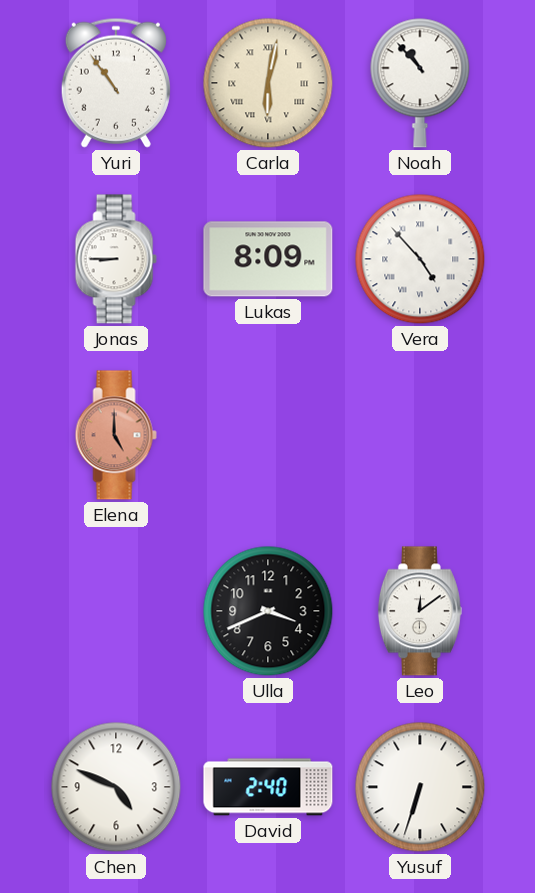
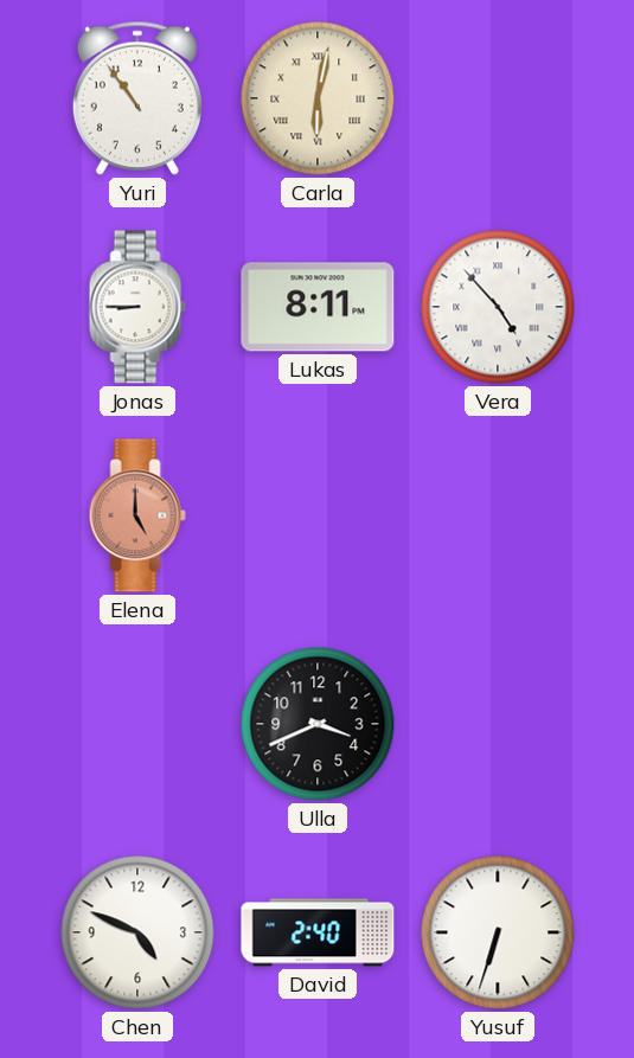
Noah: 10:53 -> none (420, 83)
Lukas: 8:09 -> 8:11 (318, 307)
Leo: 12:09 -> none (420, 611)
